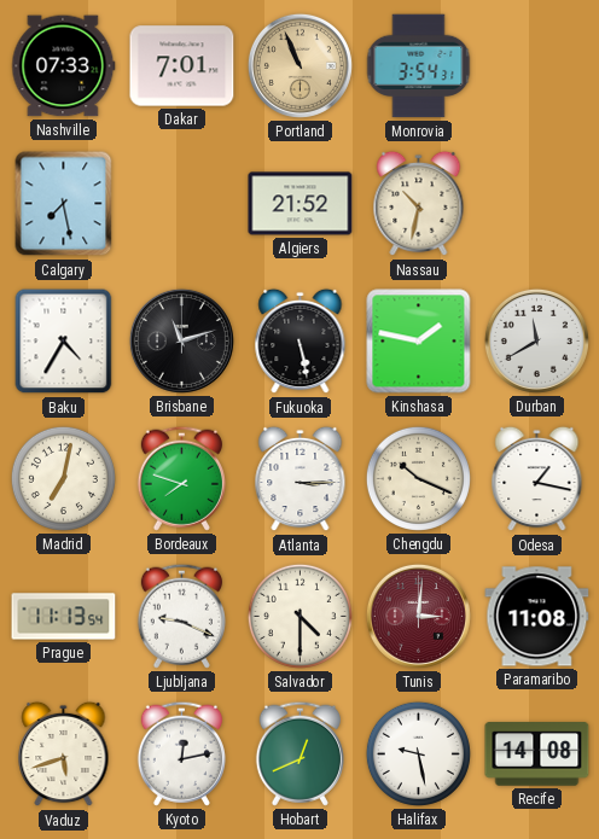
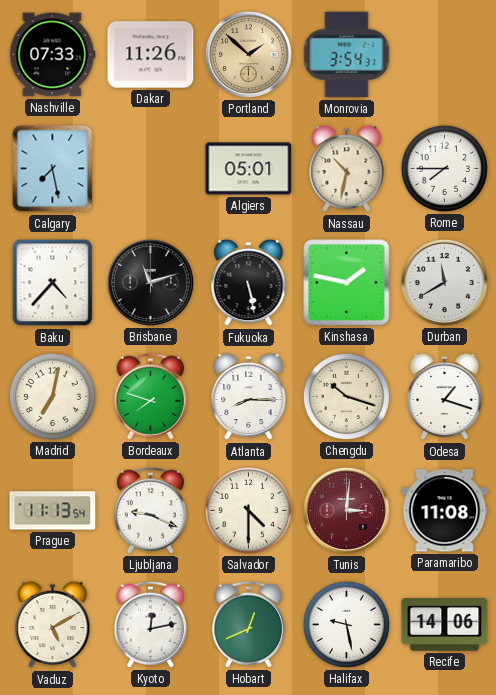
Dakar: 7:01 -> 11:26 (151, 55)
Portland: 10:56 -> 1:52 (248, 54)
Algiers: 21:52 -> 05:01 (249, 169)
Rome: none -> 7:45 (444, 168)
Baku: 4:35 -> 4:37 (53, 283)
Atlanta: 3:15 -> 8:15 (249, 397)
Chengdu: 10:19 -> 10:18 (346, 396)
Odesa: 1:17 -> 1:18 (445, 397)
Vaduz: 5:42 -> 5:10 (53, 625)
Recife: 14:08 -> 14:06 (445, 625)
